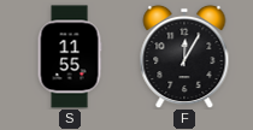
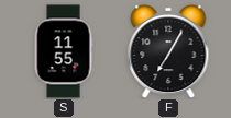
F: 12:05 -> 7:05 (168, 51)
